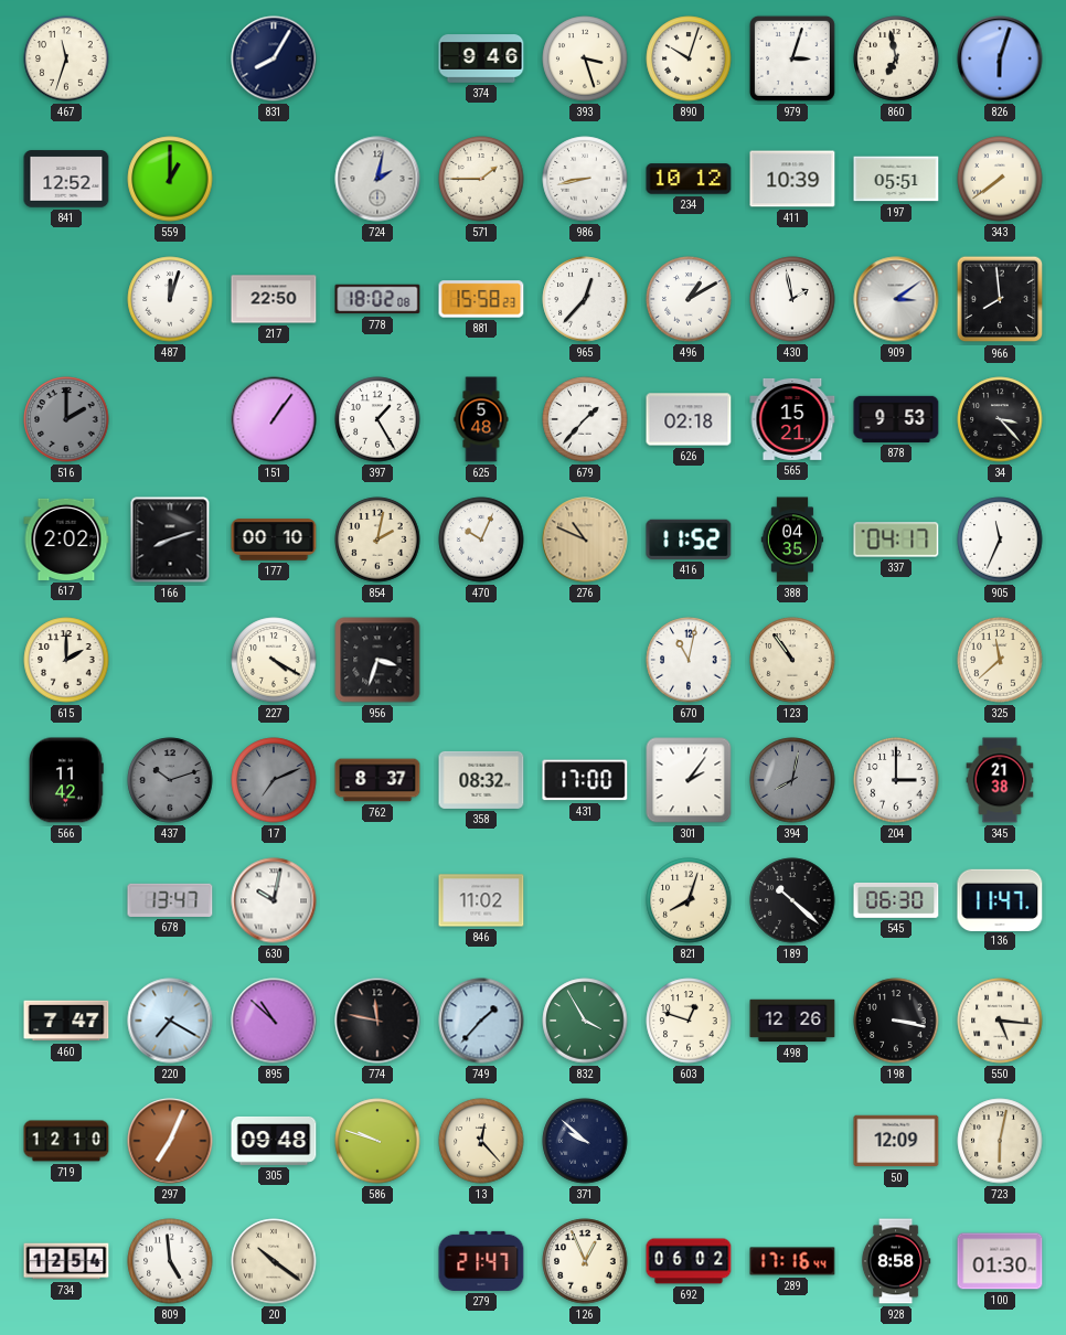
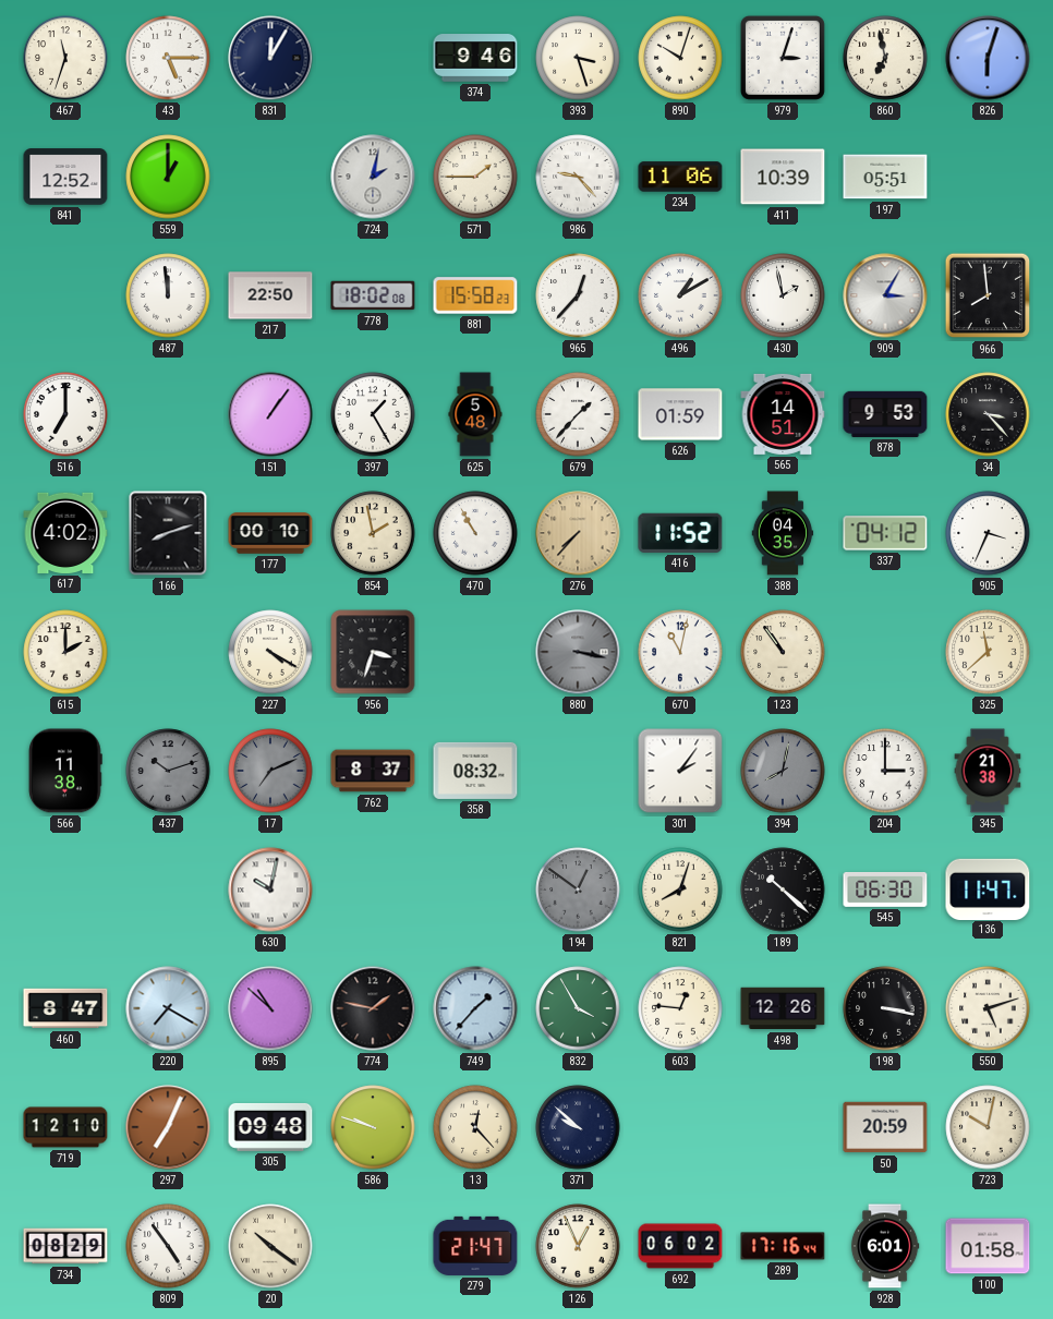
43: none -> 5:15 (168, 58)
831: 8:05 -> 12:05 (270, 58)
986: 8:43 -> 9:23 (578, 177)
234: 10:12 -> 11:06 (680, 177)
343: 7:39 -> none (1000, 179)
487: 12:03 -> 11:59 (168, 295)
909: 3:09 -> 3:05 (885, 295)
516: 2:00 -> 7:00 (65, 414)
516 dial: grey -> white (65, 414)
626: 02:18 -> 01:59 (680, 414)
565: 15:21 -> 14:51 (783, 414)
617: 2:02 -> 4:02 (65, 533)
854: 2:02 -> 1:58 (373, 533)
470: 10:04 -> 10:55 (475, 533)
276: 10:49 -> 7:37 (578, 533)
337: 04:17 -> 04:12 (885, 533)
905: 11:34 -> 3:34 (988, 533)
880: none -> 3:17 (578, 652)
566: 11:42 -> 11:38 (65, 771)
431: 17:00 -> none (585, 780)
678: 13:47 -> none (170, 900)
846: 11:02 -> none (481, 900)
194: none -> 12:51 (578, 890)
460: 7:47 -> 8:47 (65, 1008)
774: 11:47 -> 1:47 (373, 1008)
603: 12:48 -> 12:46 (680, 1008)
550: 5:16 -> 5:12 (988, 1008)
50: 12:09 -> 20:59 (885, 1127)
723: 6:02 -> 10:02 (988, 1127)
734: 12:54 -> 08:29 (65, 1246)
809: 4:59 -> 4:54 (168, 1246)
928: 8:58 -> 6:01 (885, 1246)
100: 01:30 -> 01:58 (988, 1246)
